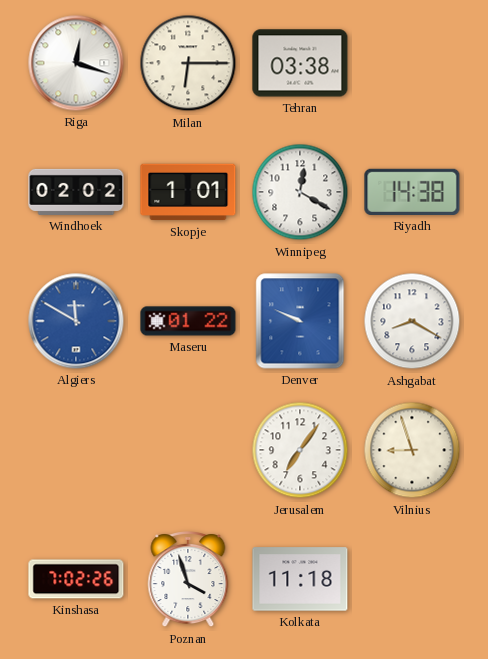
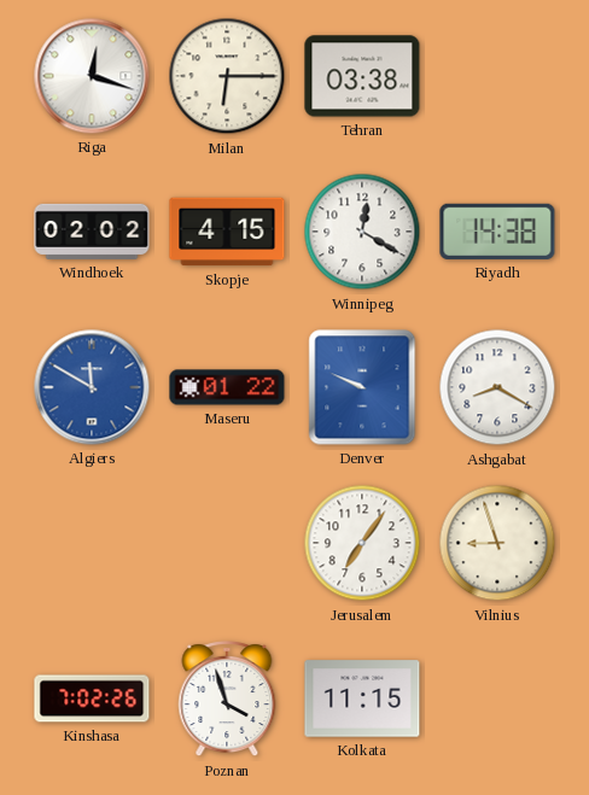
Skopje: 1:01 -> 4:15 (227, 232)
Kolkata: 11:18 -> 11:15 (362, 698)
